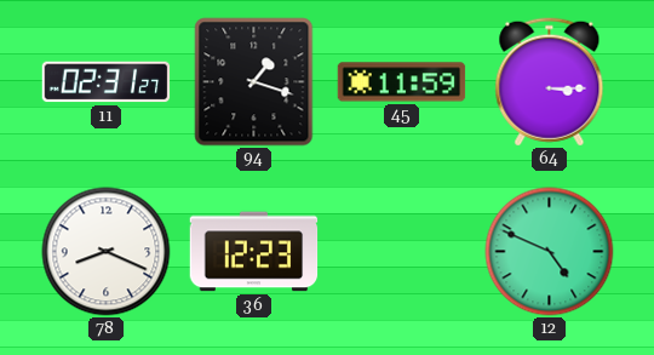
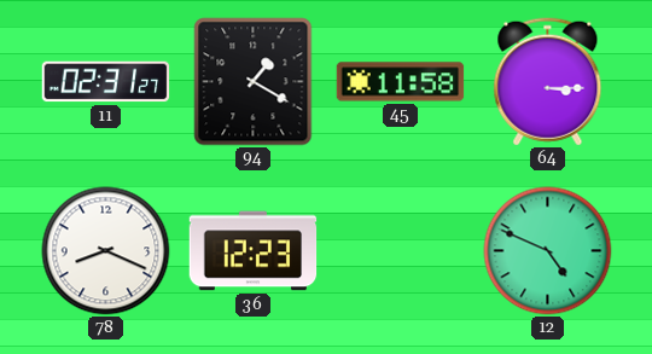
94: 1:18 -> 1:20 (254, 82)
45: 11:59 -> 11:58 (401, 82)
